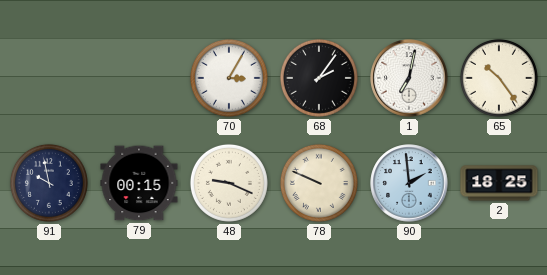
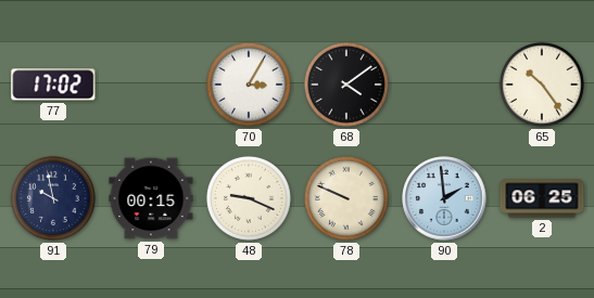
77: none -> 17:02 (53, 85)
68: 2:06 -> 4:09 (346, 85)
1: 7:02 -> none (409, 78)
2: 18:25 -> 06:25 (542, 198)
